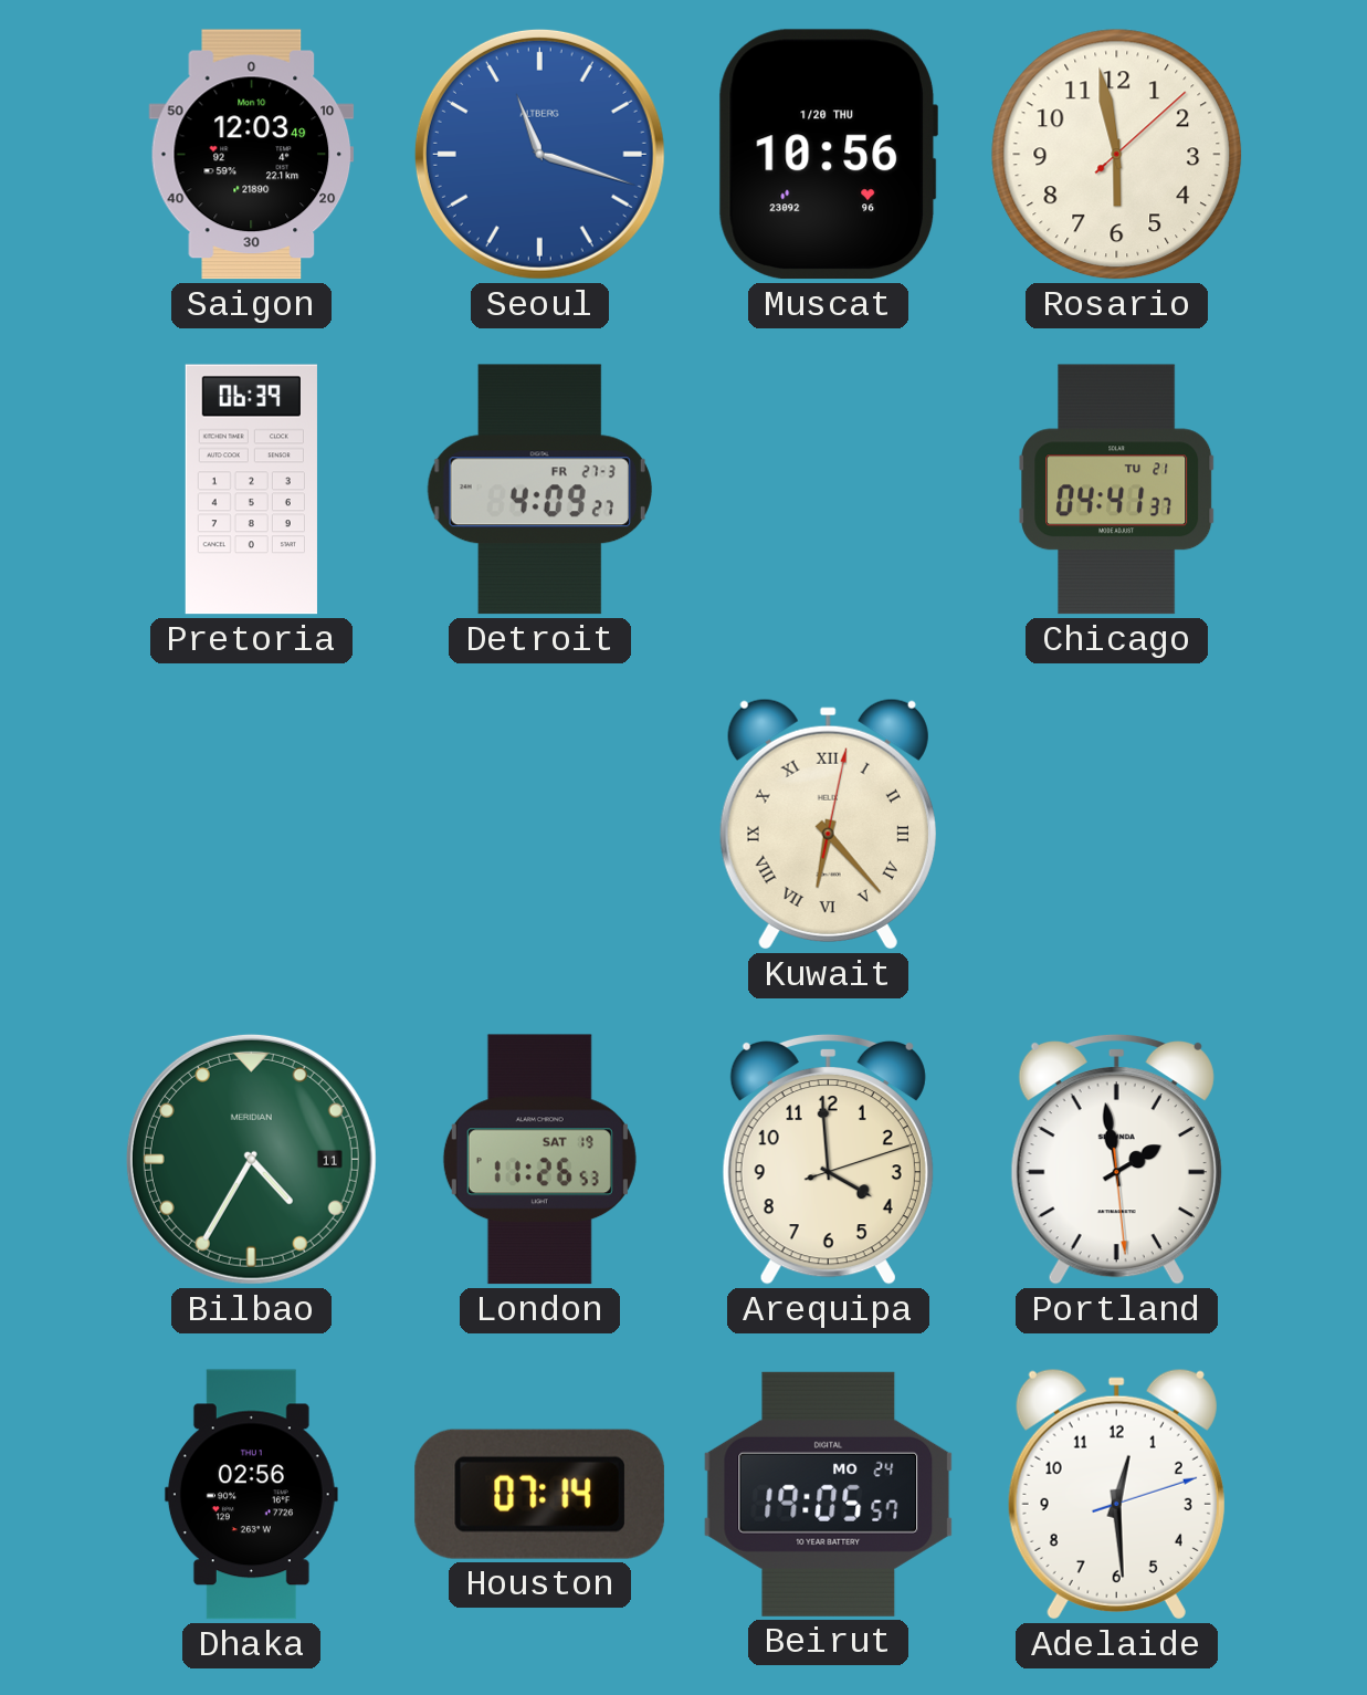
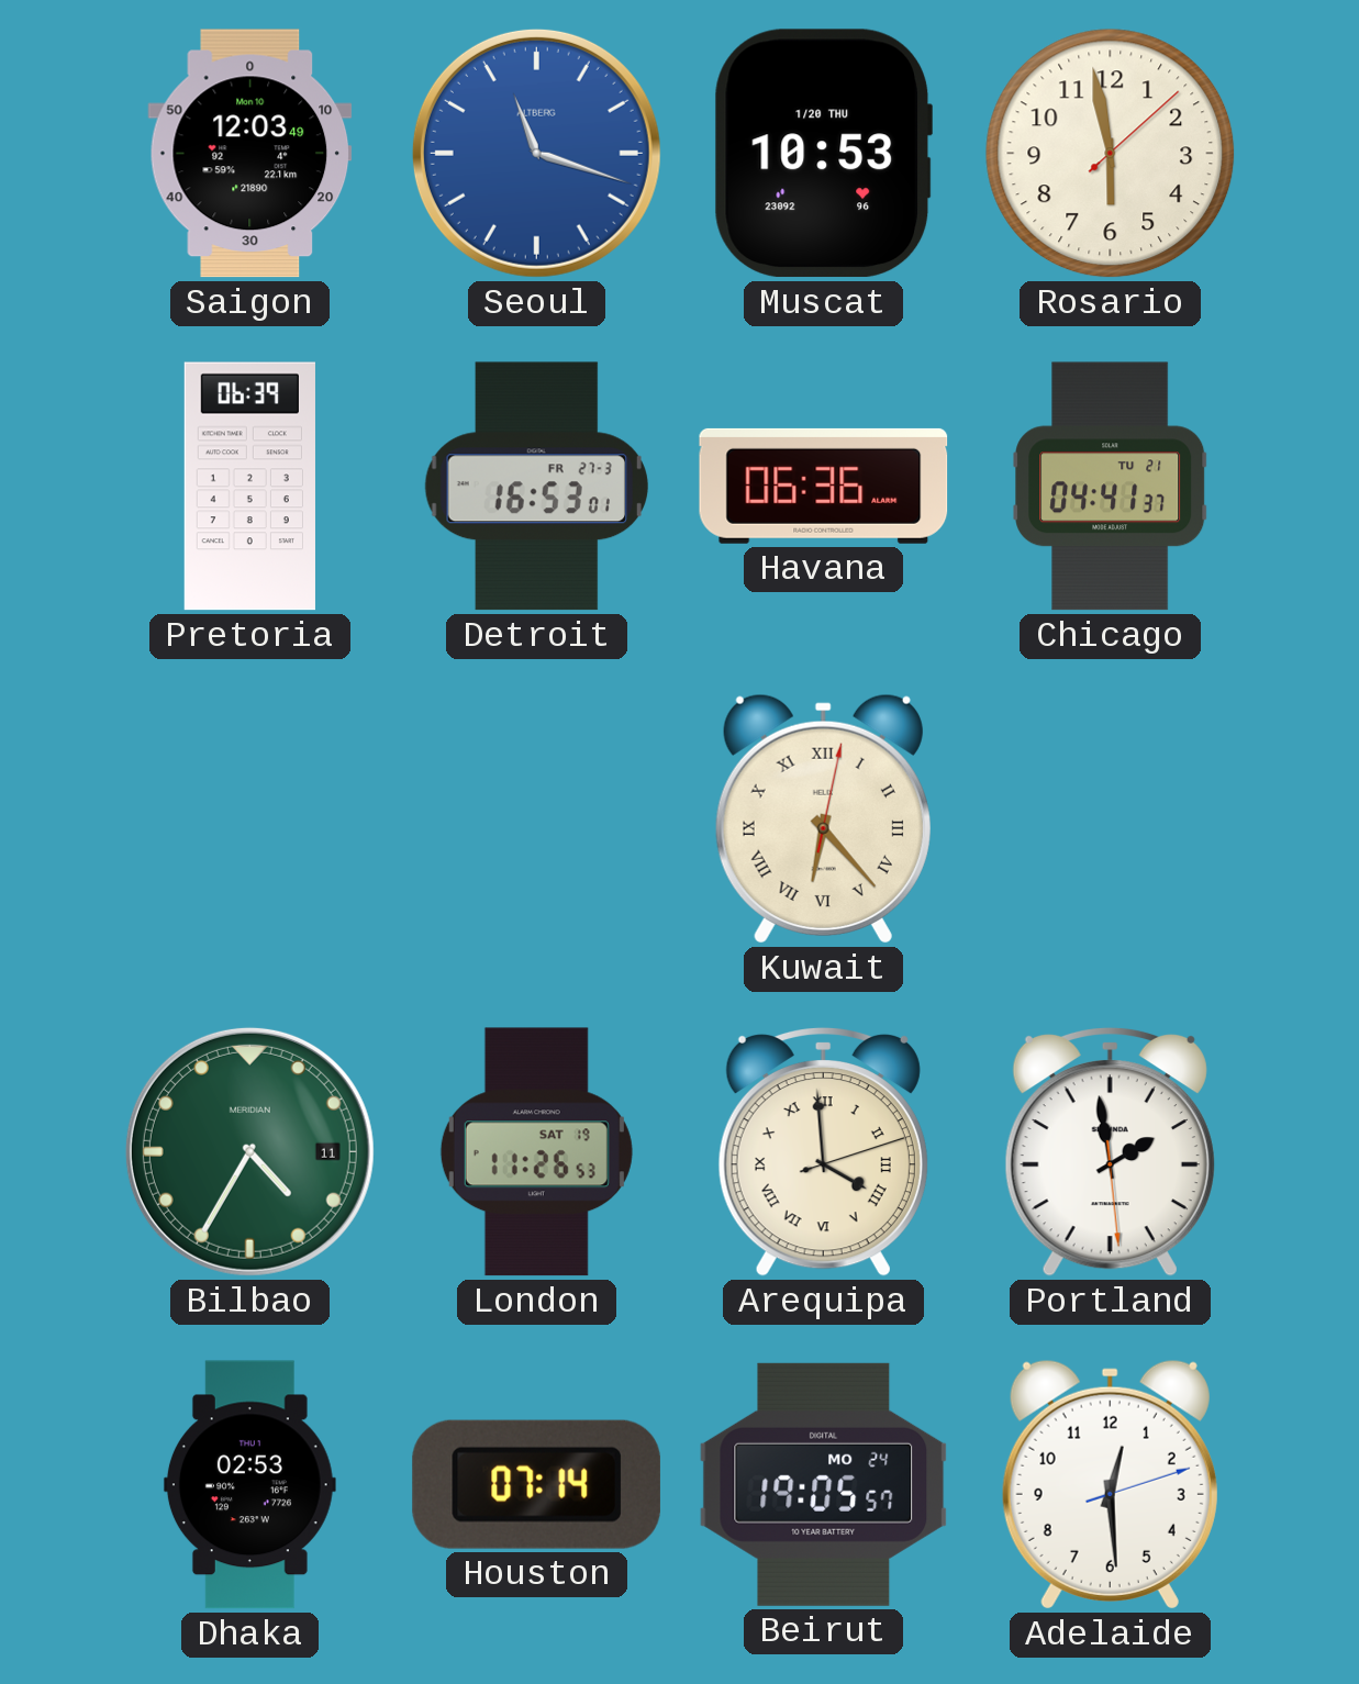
Muscat: 10:56 -> 10:53 (823, 154)
Detroit: 4:09 -> 16:53 (536, 487)
Havana: none -> 06:36 (824, 486)
Arequipa numerals: Arabic -> Roman (823, 1151)
Dhaka: 02:56 -> 02:53 (249, 1485)
